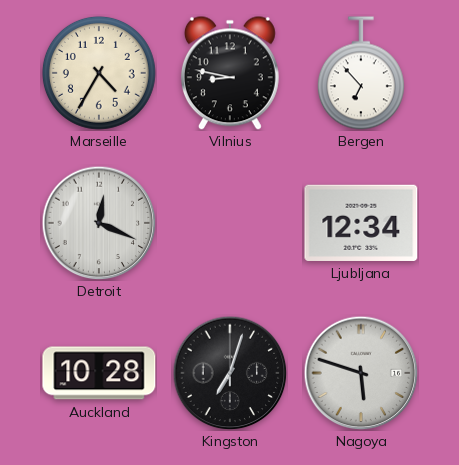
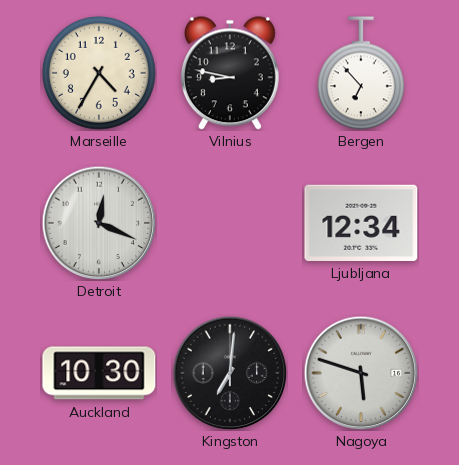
Auckland: 10:28 -> 10:30 (99, 373)
Kingston: 7:03 -> 7:01 (230, 373)
